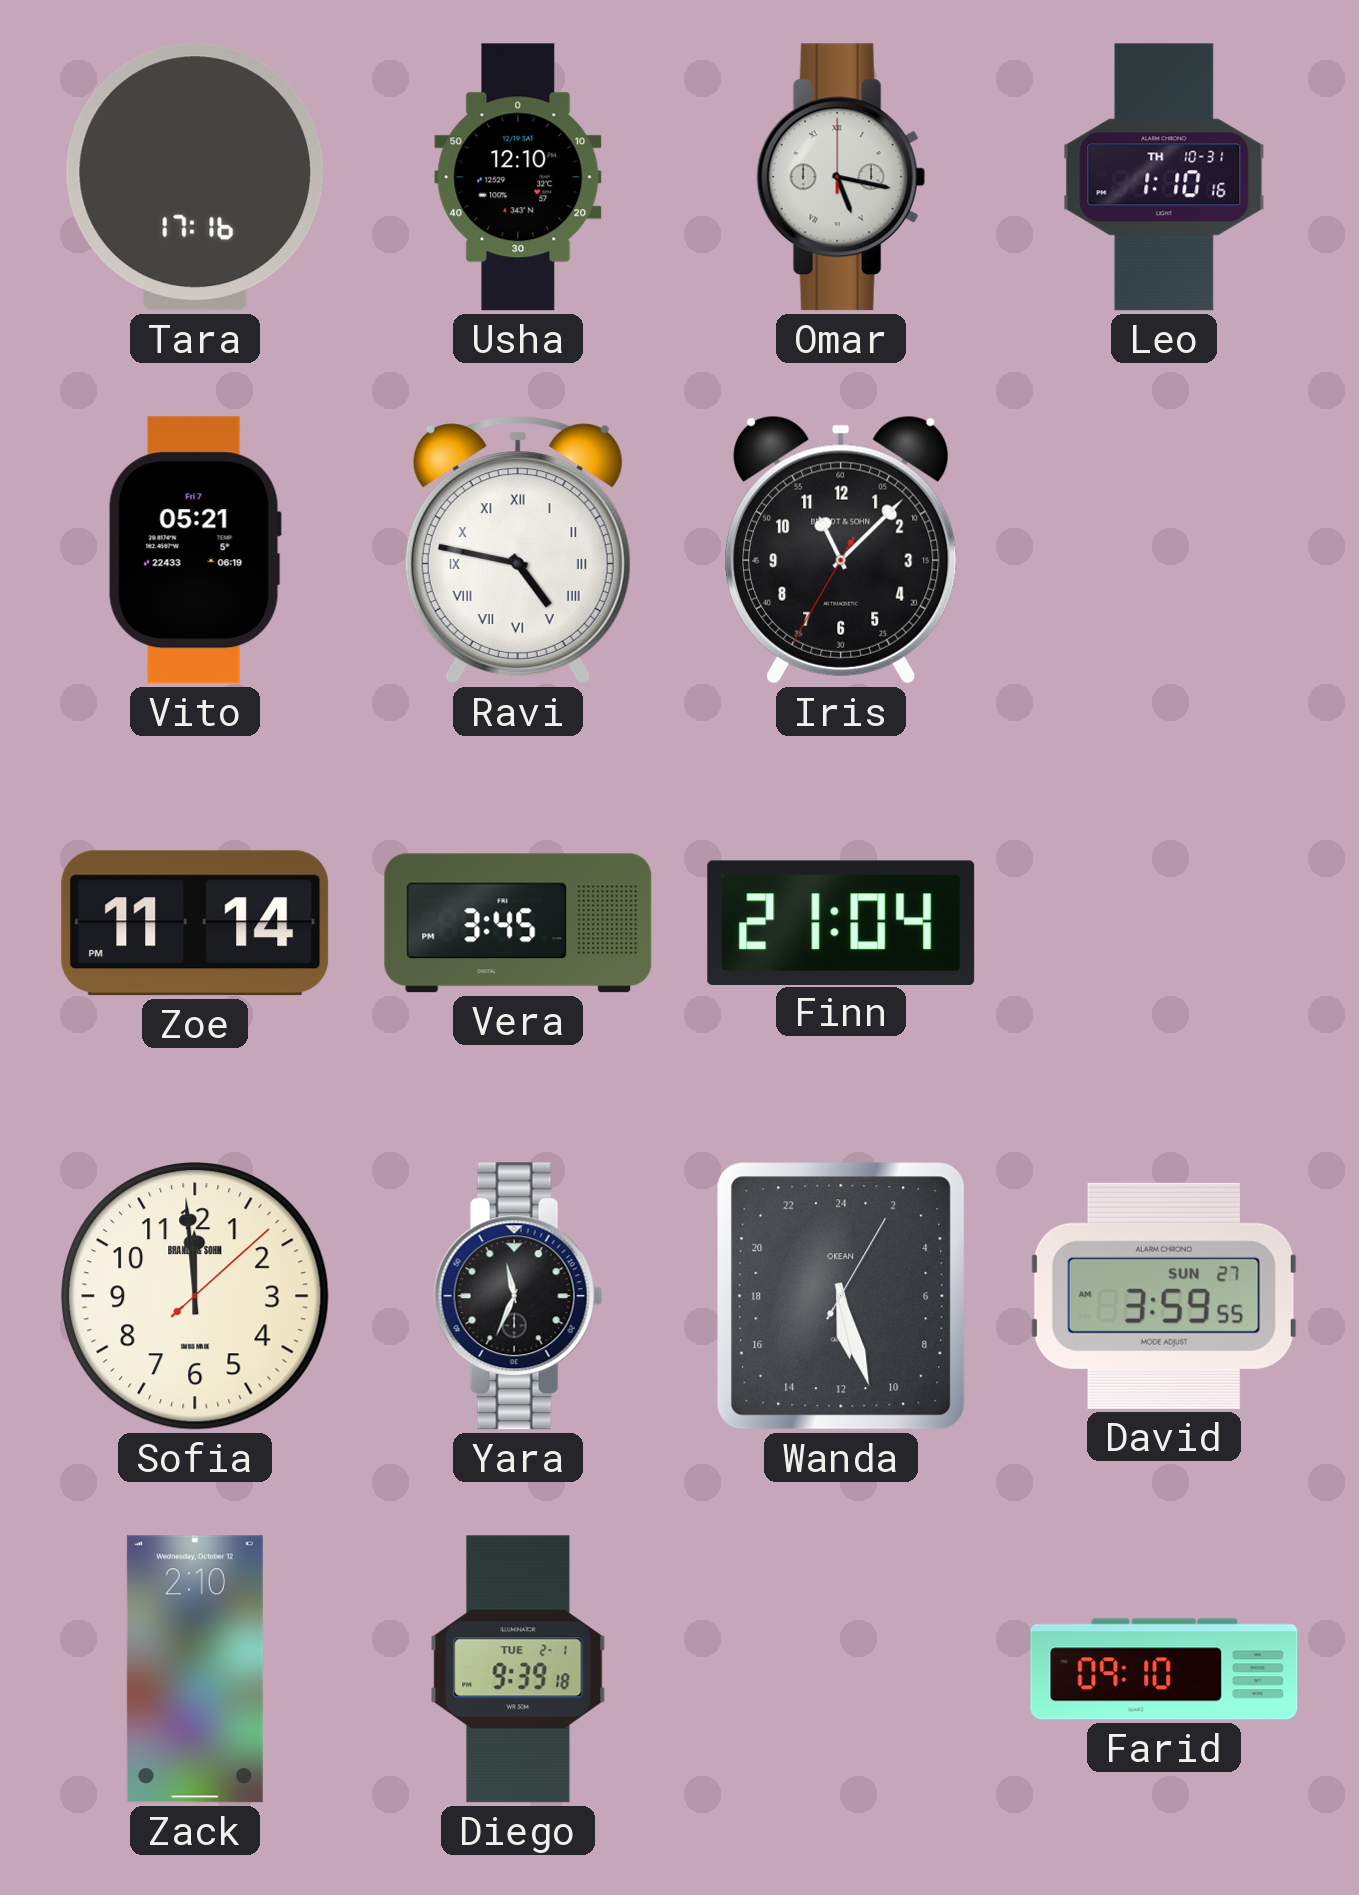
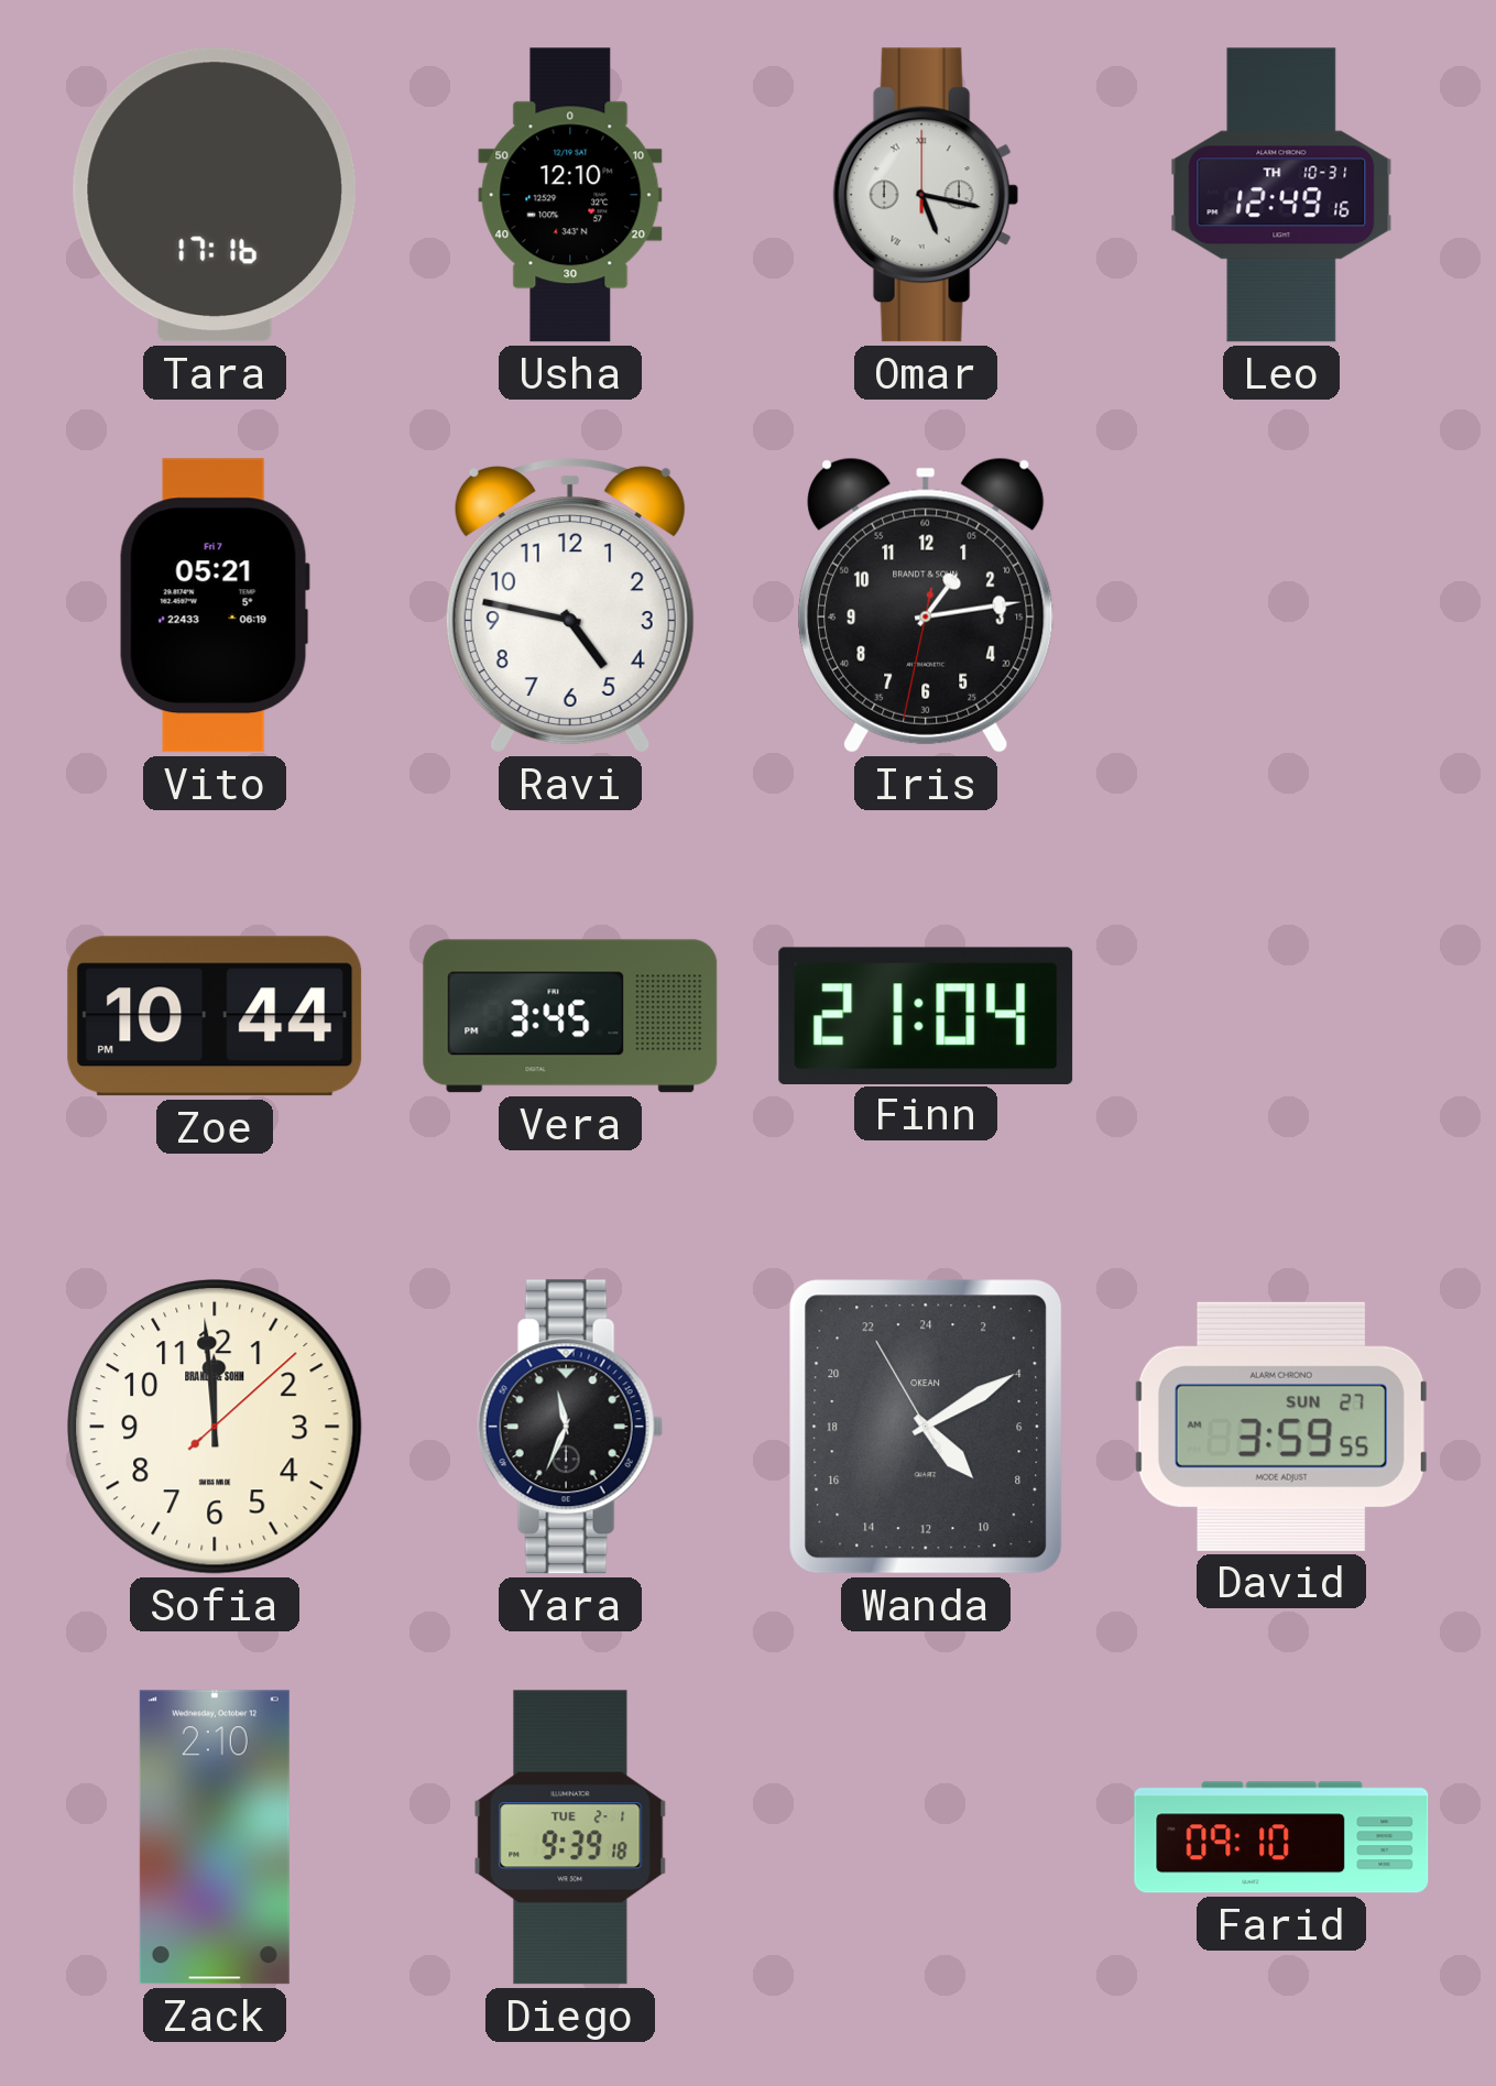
Leo: 1:10 -> 12:49 (1281, 195)
Ravi numerals: Roman -> Arabic (570, 605)
Iris: 11:07 -> 1:13 (927, 605)
Zoe: 11:14 -> 10:44 (215, 1016)
Wanda: 11:27 -> 9:09 (926, 1427)
